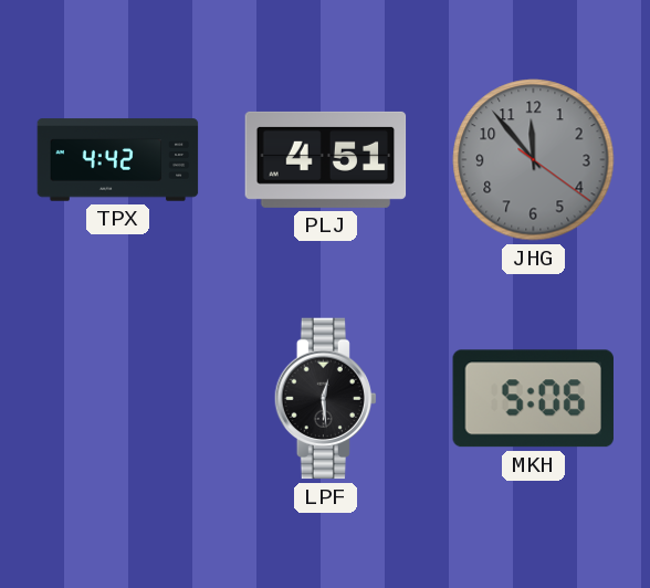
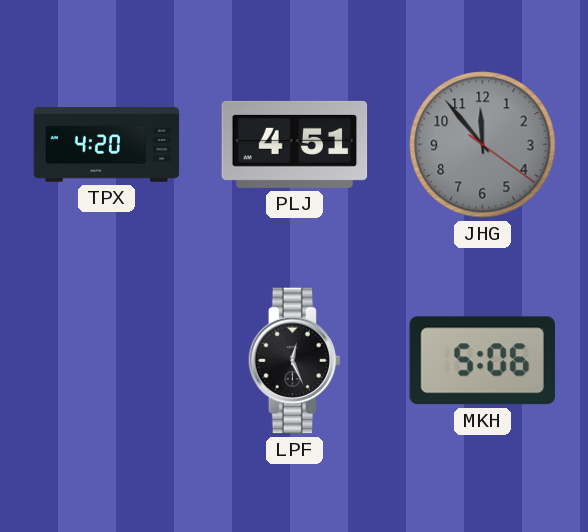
TPX: 4:42 -> 4:20 (107, 145)
LPF: 12:29 -> 12:26 (294, 361)
